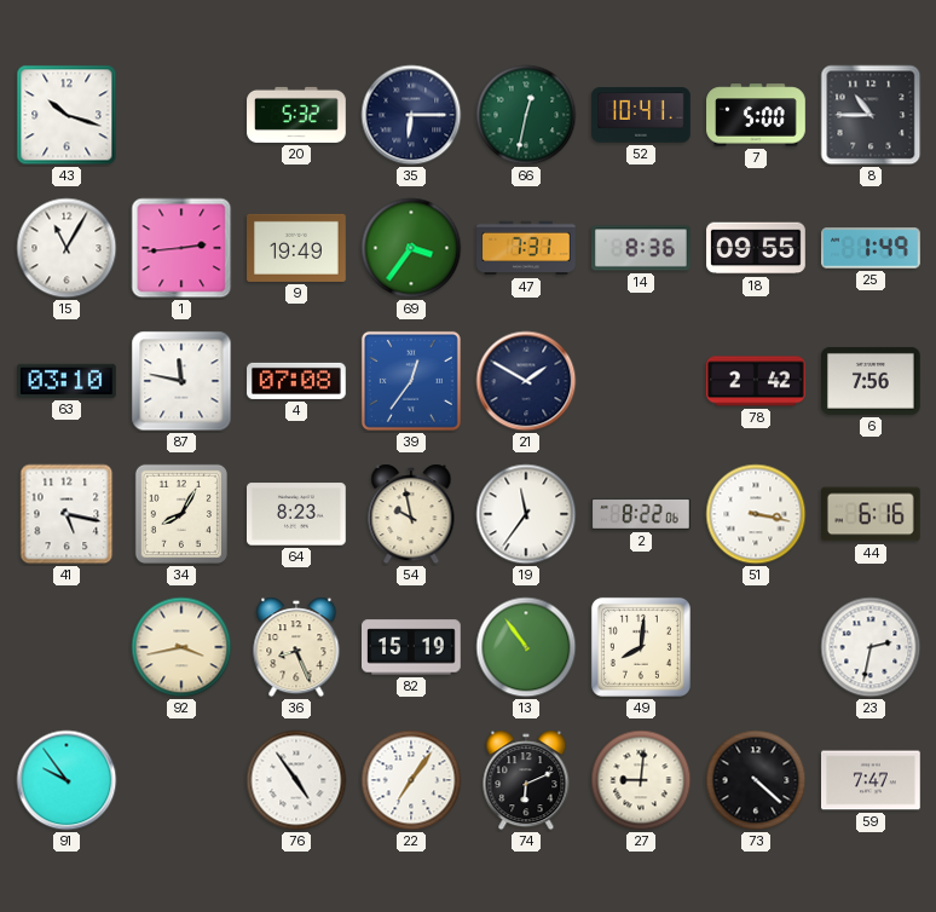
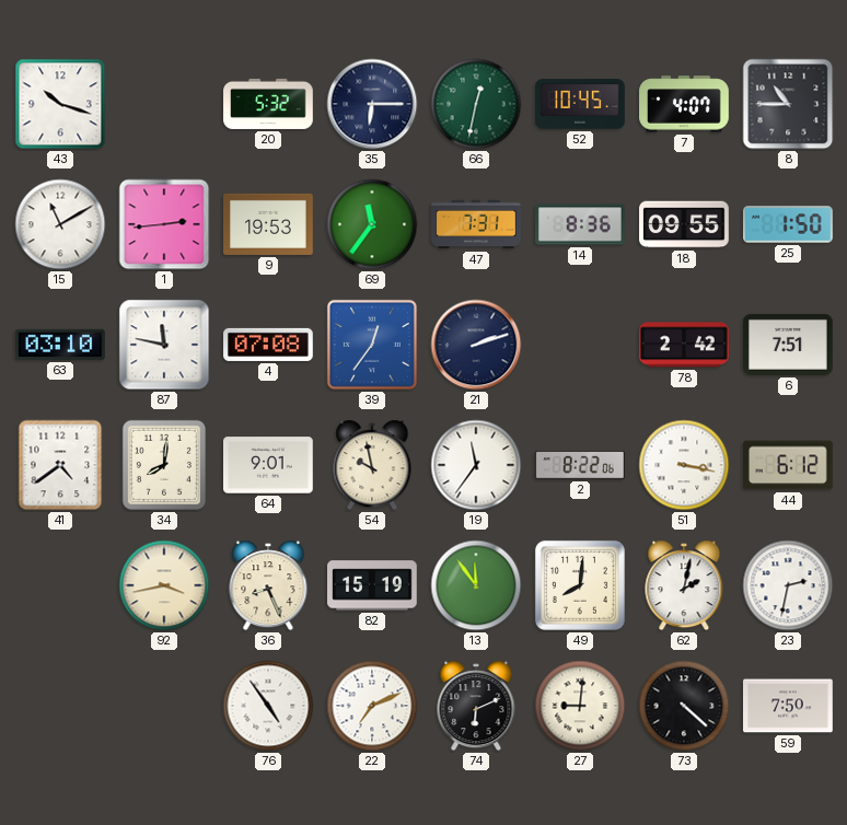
52: 10:41 -> 10:45 (580, 104)
7: 5:00 -> 4:07 (684, 104)
15: 11:05 -> 11:10 (60, 224)
9: 19:49 -> 19:53 (268, 224)
69: 3:36 -> 11:36 (372, 224)
25: 1:49 -> 1:50 (788, 224)
21: 1:50 -> 2:12 (476, 345)
6: 7:56 -> 7:51 (788, 345)
41: 5:17 -> 4:39 (60, 465)
34: 8:05 -> 8:01 (164, 465)
64: 8:23 -> 9:01 (269, 465)
44: 6:16 -> 6:12 (789, 465)
13: 10:54 -> 11:54 (476, 585)
62: none -> 2:02 (684, 585)
91: 9:54 -> none (67, 780)
22: 7:06 -> 7:11 (372, 706)
59: 7:47 -> 7:50 (789, 706)
